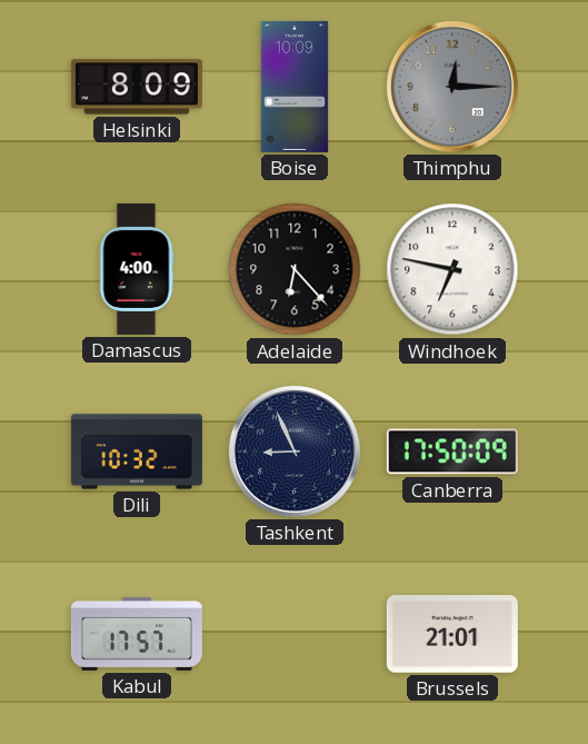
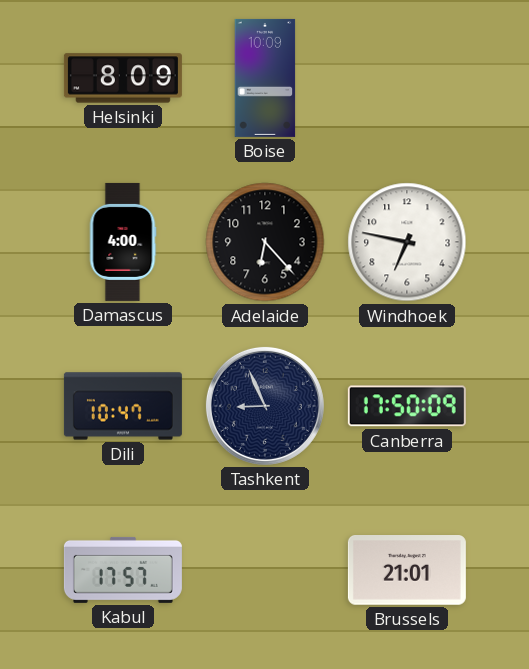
Thimphu: 12:15 -> none (452, 87)
Dili: 10:32 -> 10:47 (123, 406)
